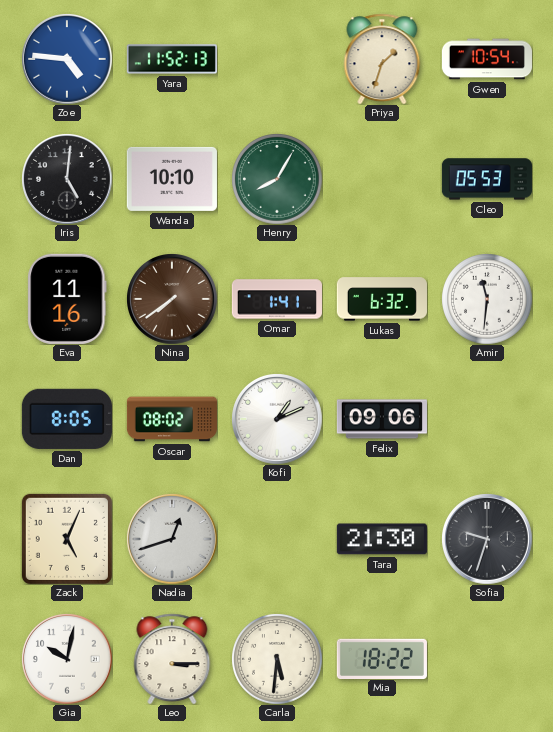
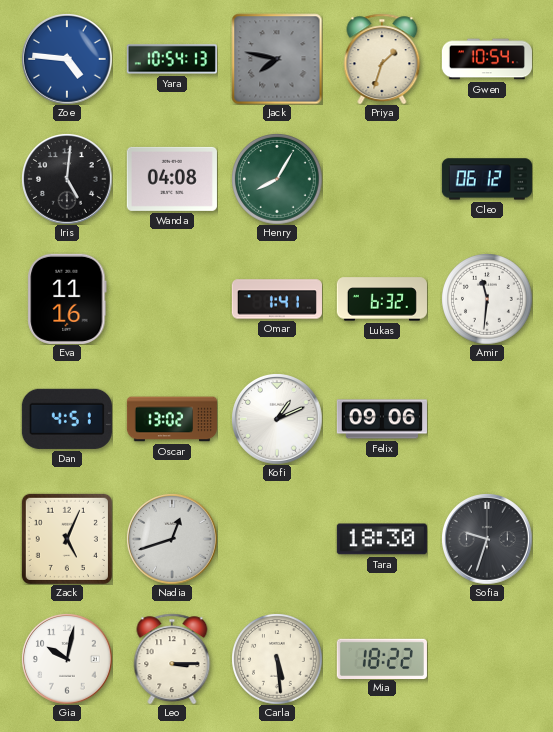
Yara: 11:52 -> 10:54 (172, 59)
Jack: none -> 7:47 (277, 59)
Wanda: 10:10 -> 04:08 (172, 179)
Cleo: 05:53 -> 06:12 (487, 179)
Nina: 7:39 -> none (172, 299)
Dan: 8:05 -> 4:51 (67, 419)
Oscar: 08:02 -> 13:02 (171, 419)
Tara: 21:30 -> 18:30 (382, 539)
Carla: 5:31 -> 5:29 (277, 659)
